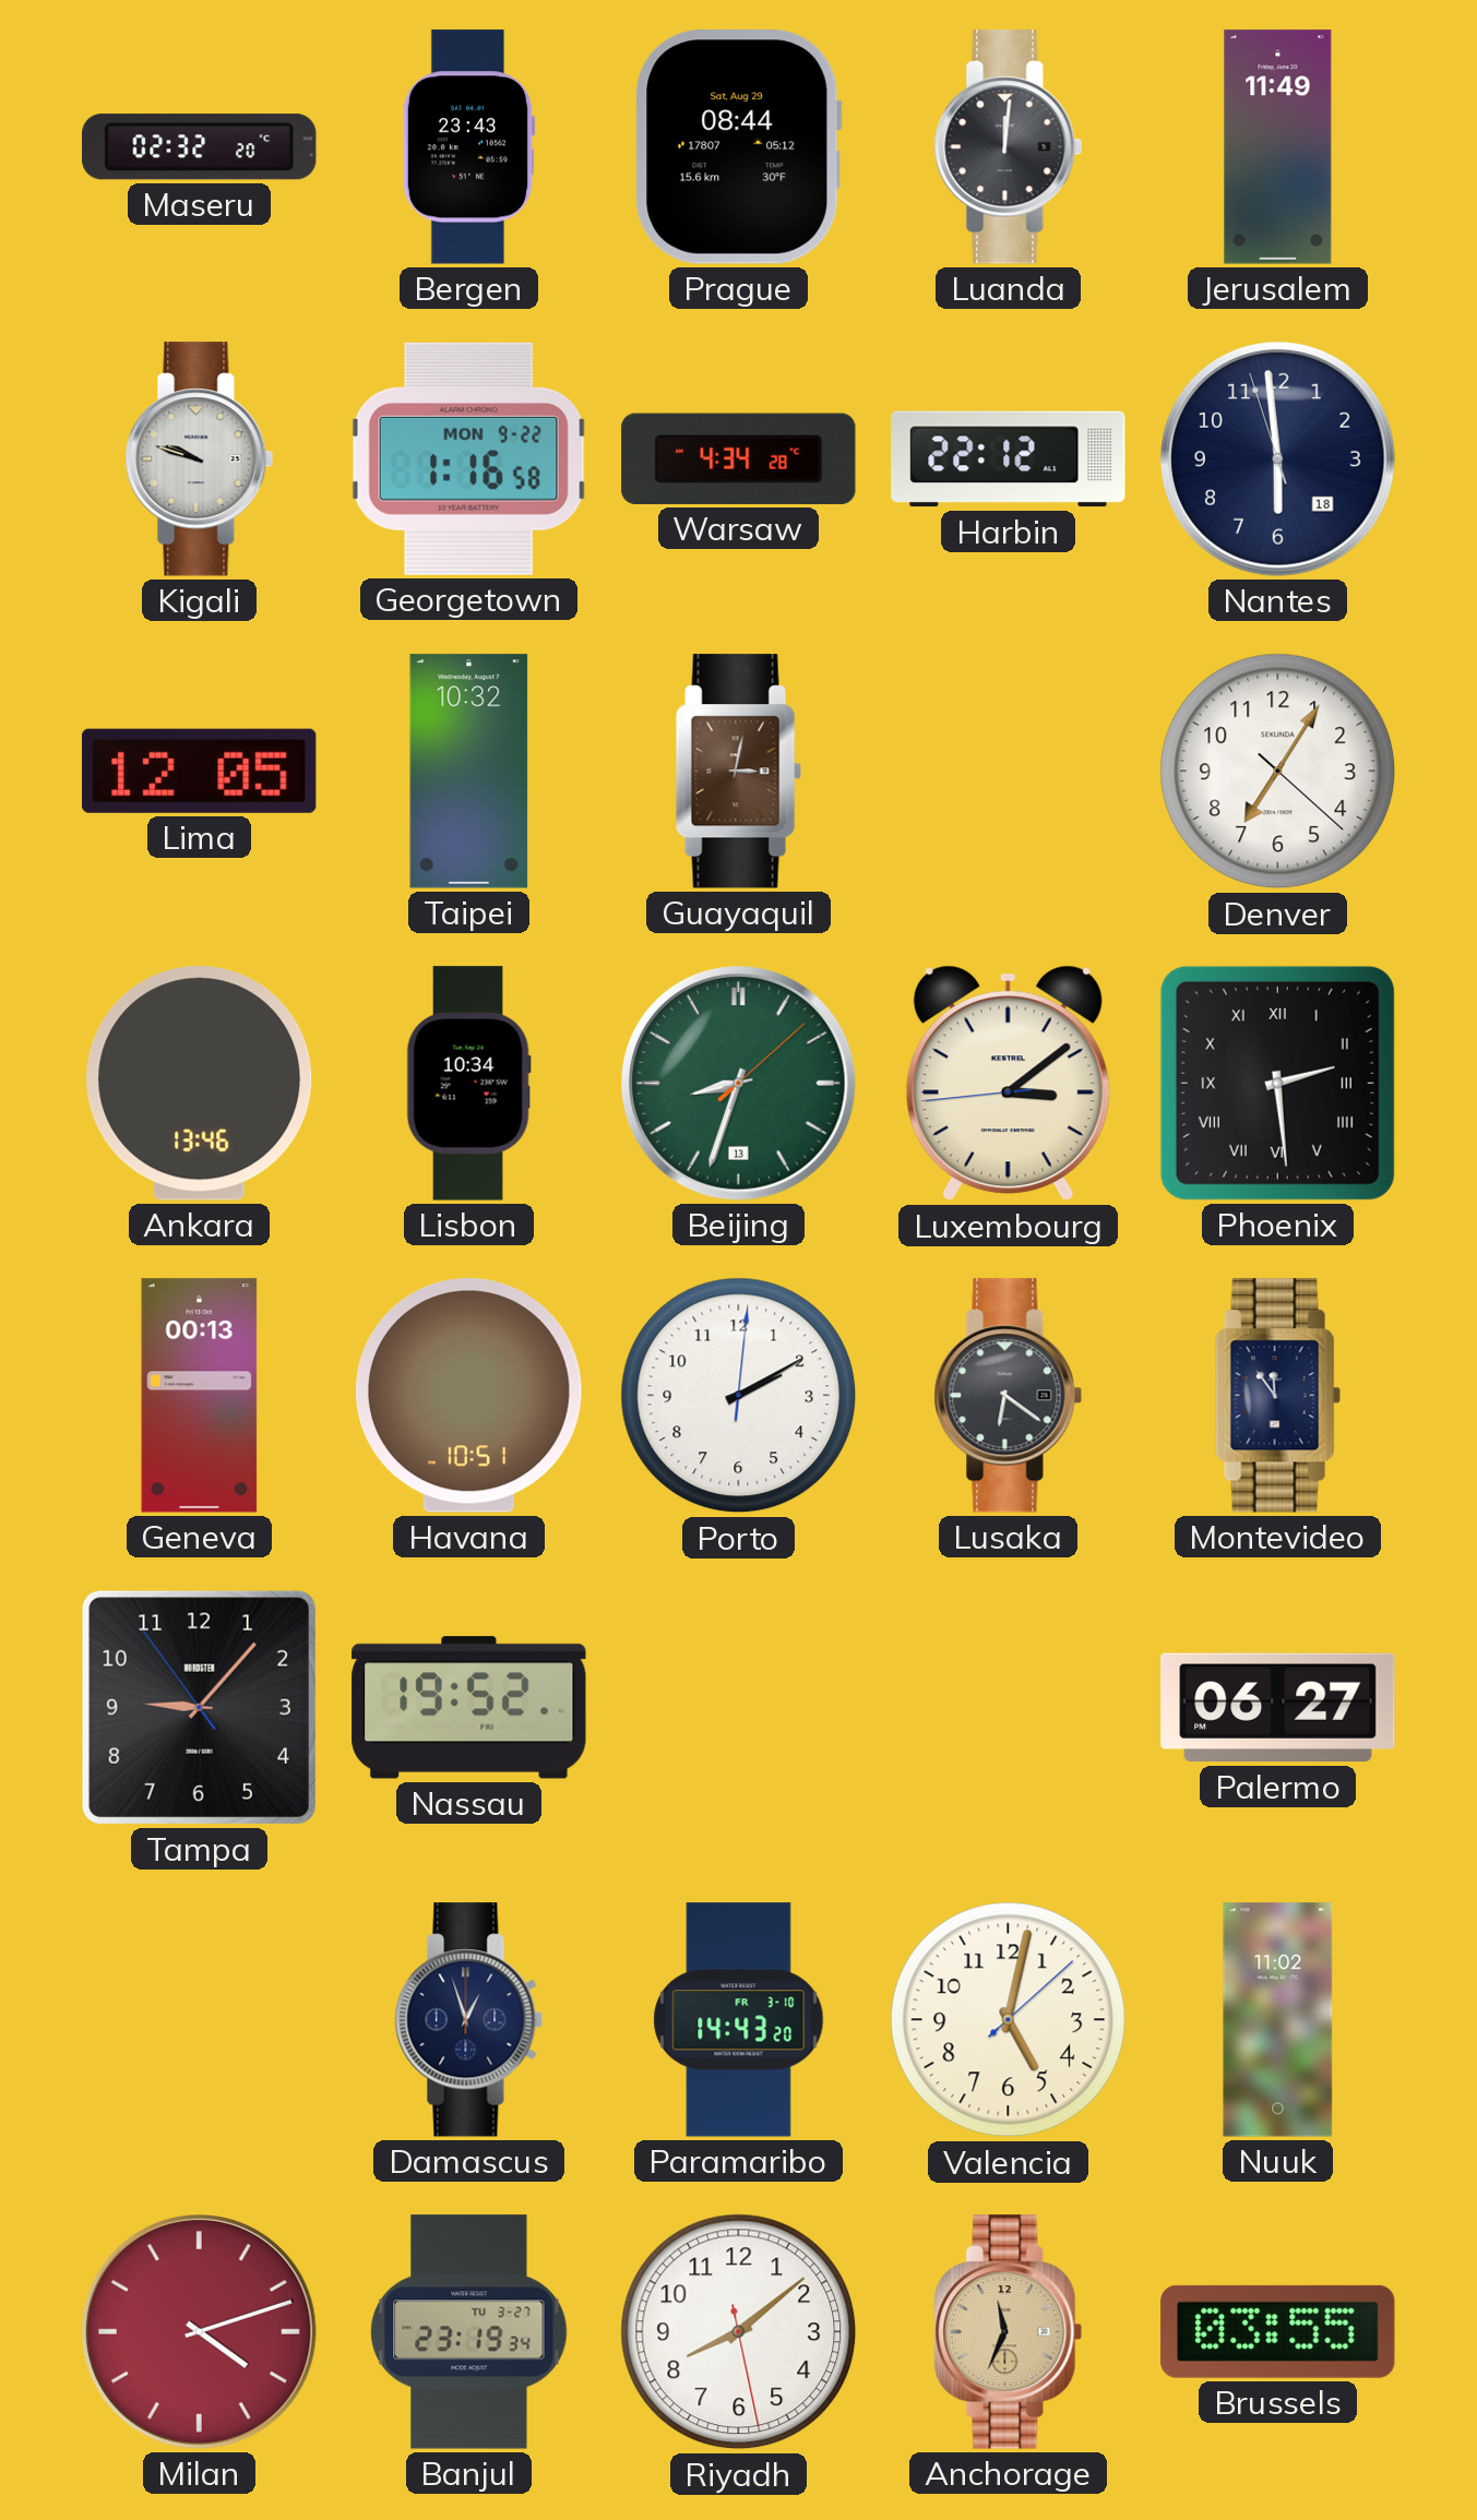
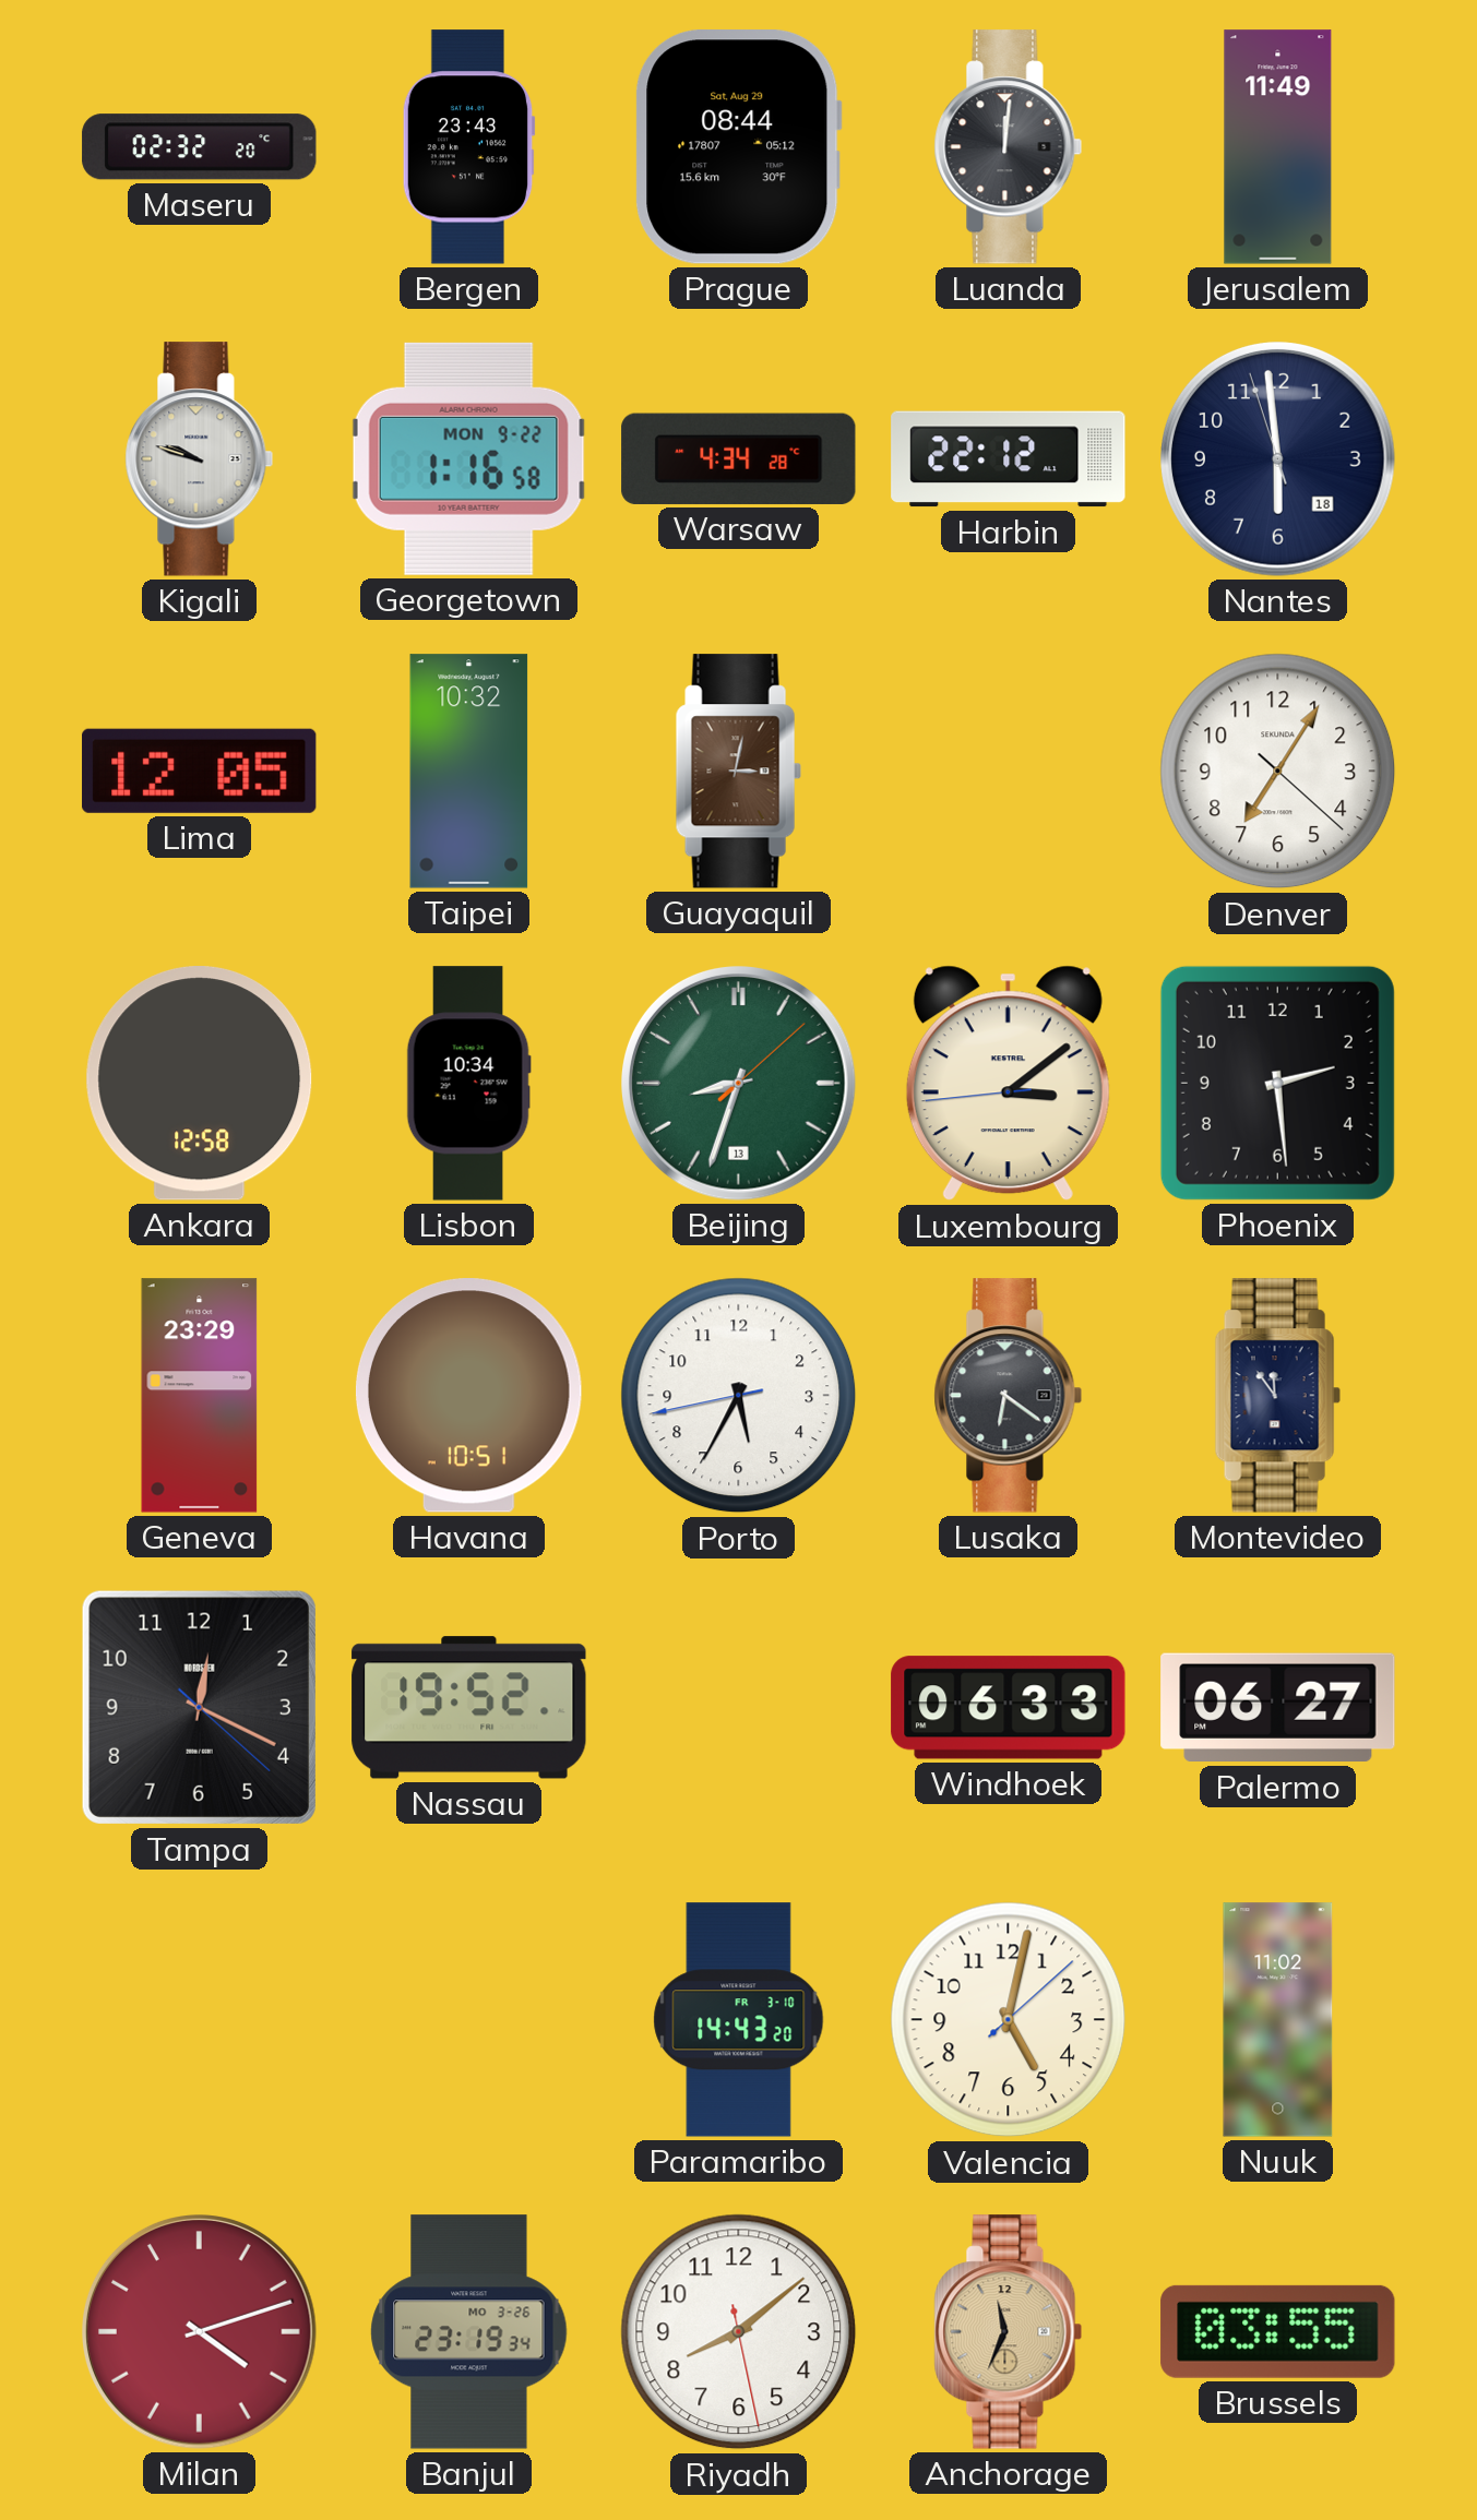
Ankara: 13:46 -> 12:58 (200, 1084)
Phoenix numerals: Roman -> Arabic (1277, 1083)
Geneva: 00:13 -> 23:29 (200, 1396)
Porto: 2:10 -> 5:34 (739, 1396)
Tampa: 9:06 -> 12:19 (199, 1707)
Windhoek: none -> 06:33 (1009, 1708)
Damascus: 12:57 -> none (469, 2020)
Banjul date: TU 3-27 -> MO 3-26 (469, 2332)
